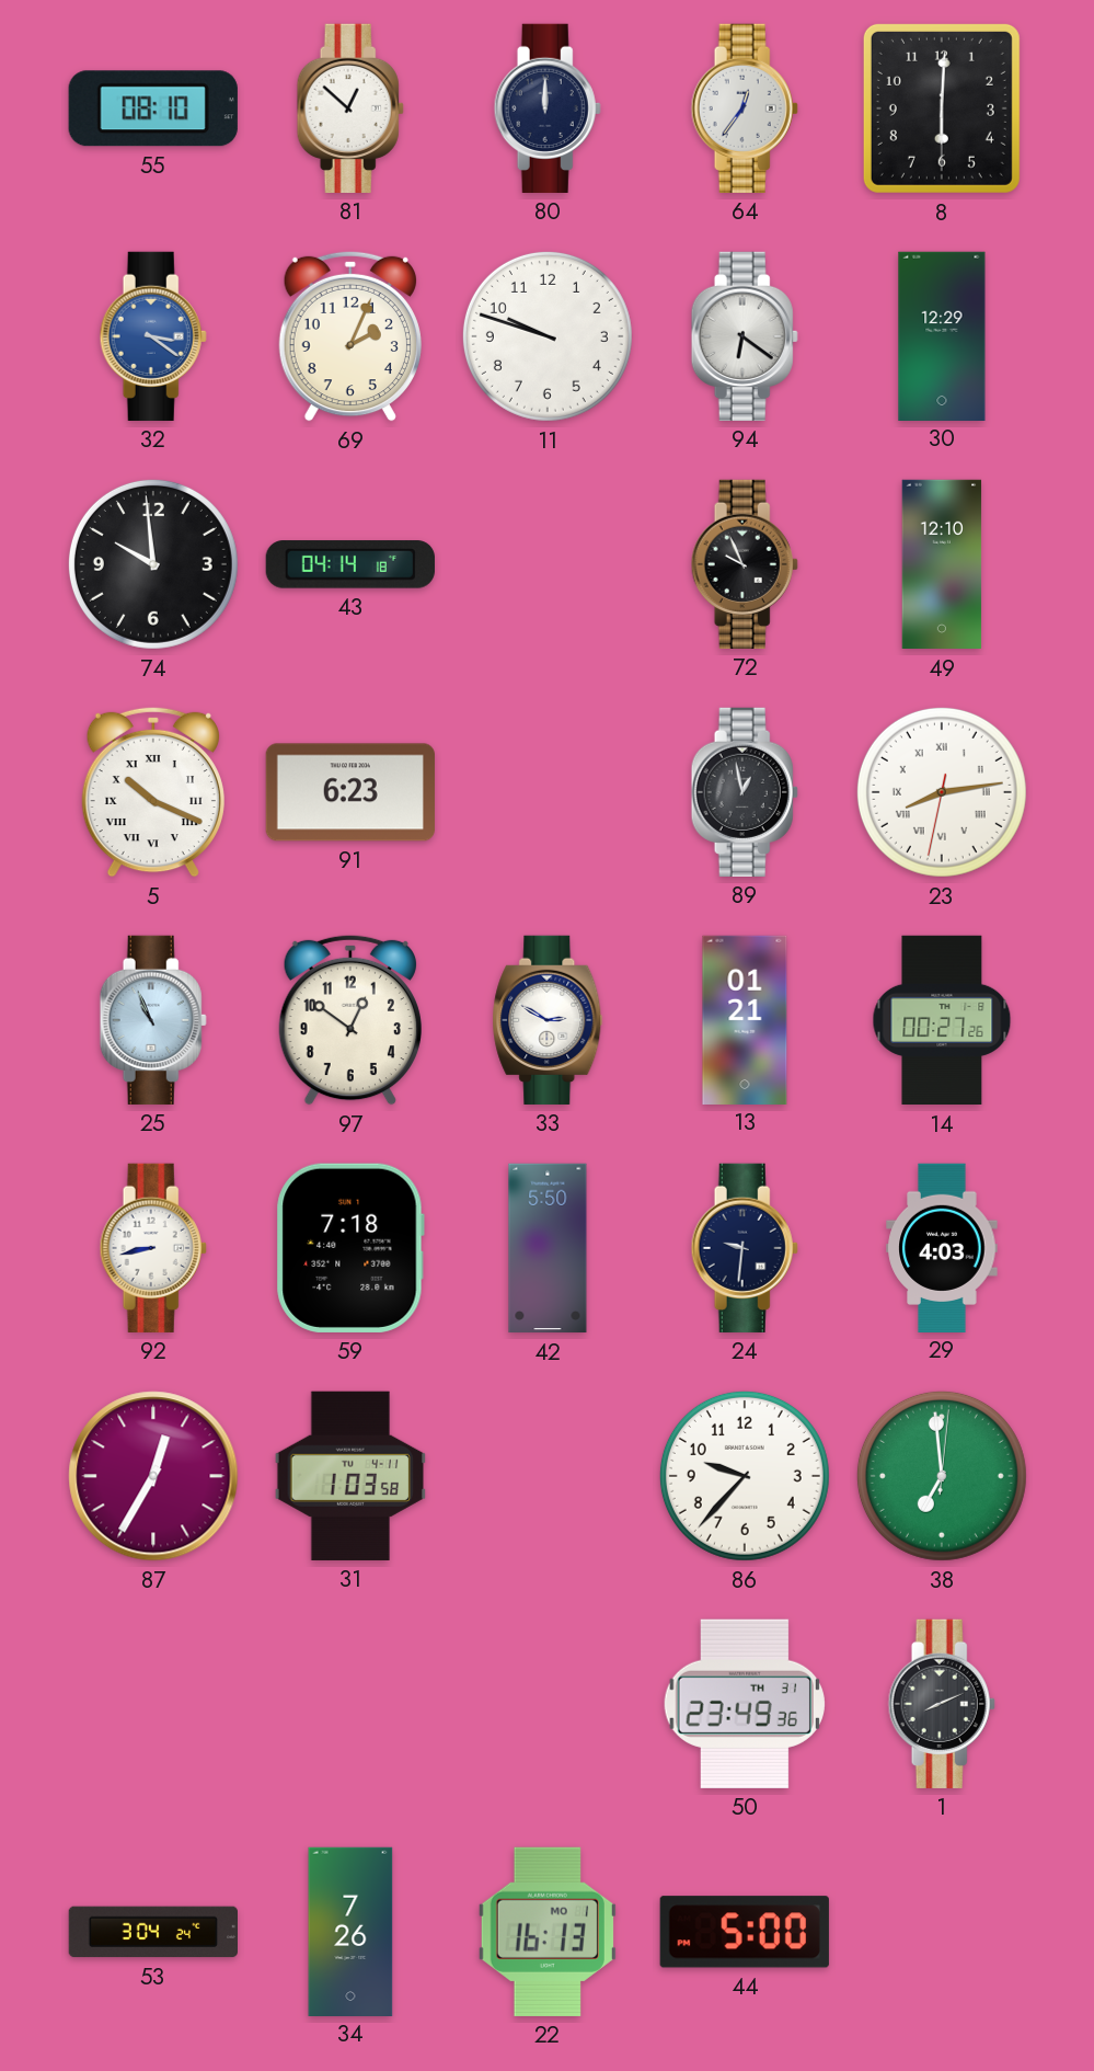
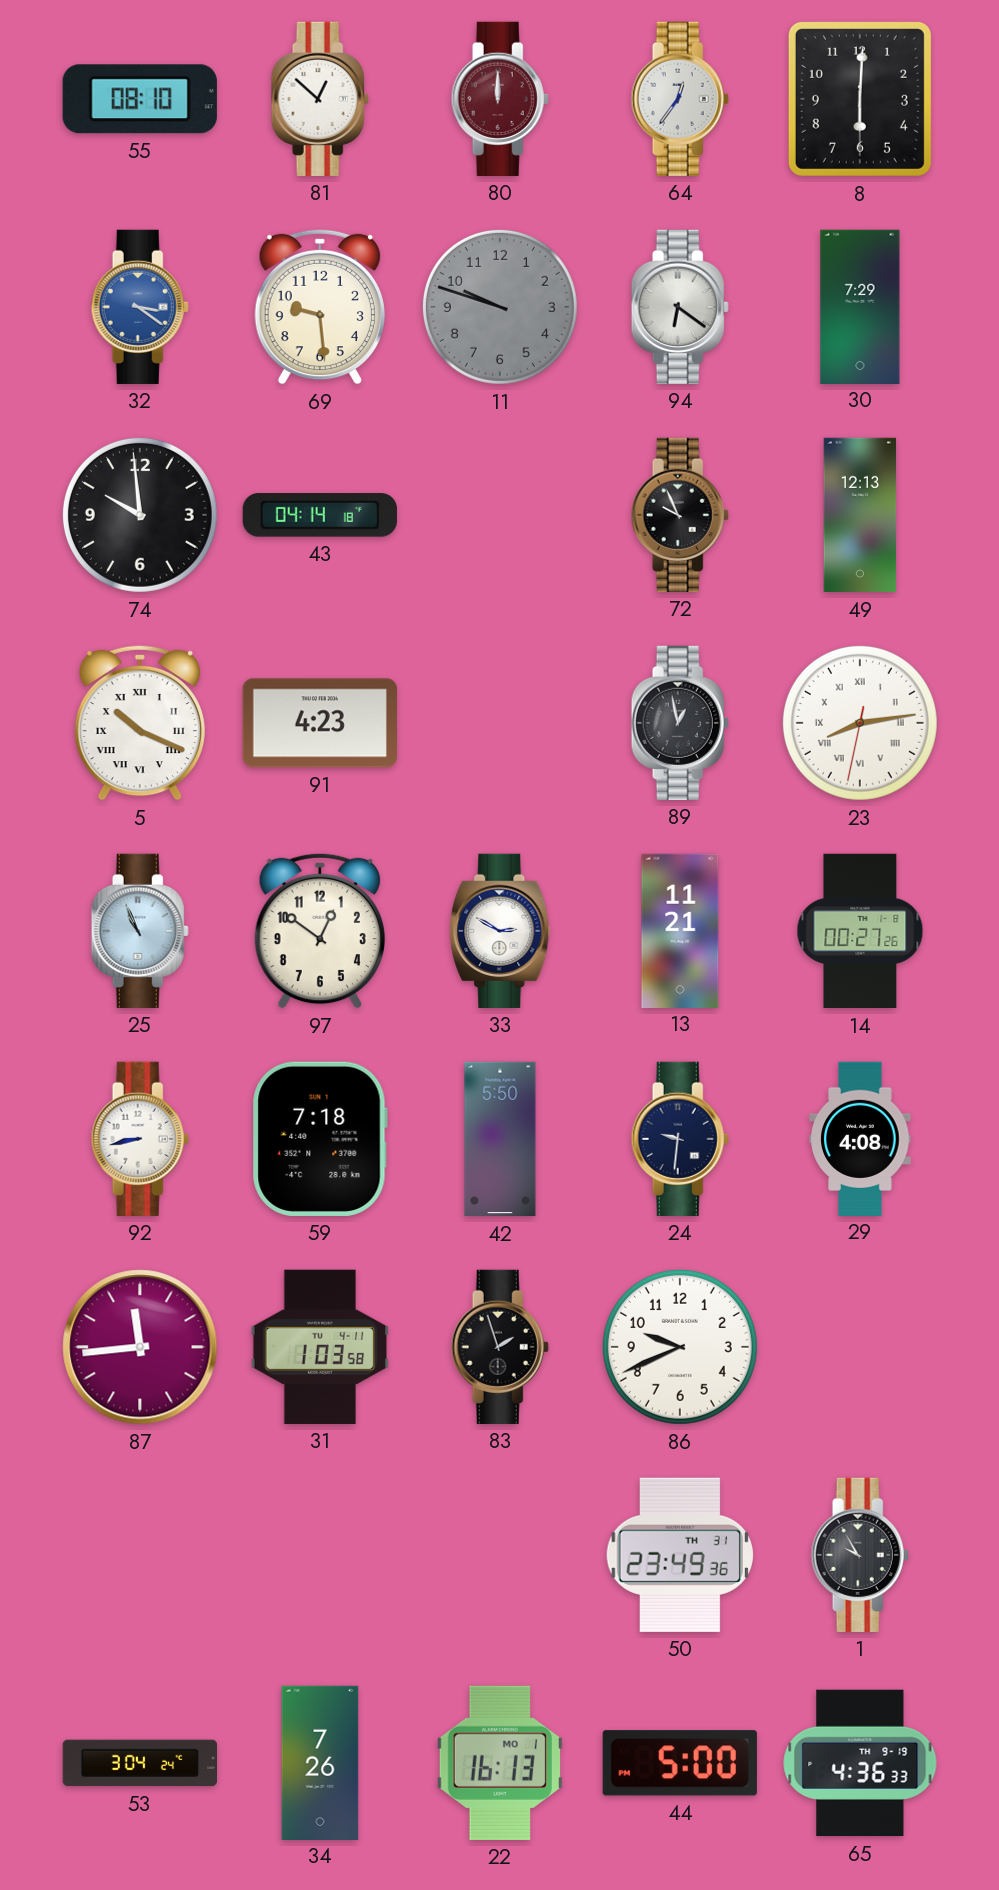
80 dial: navy -> burgundy (500, 99)
69: 2:04 -> 9:29 (320, 307)
11 dial: white -> grey (500, 307)
30: 12:29 -> 7:29 (860, 306)
49: 12:10 -> 12:13 (860, 515)
91: 6:23 -> 4:23 (320, 723)
13: 01:21 -> 11:21 (680, 930)
29: 4:03 -> 4:08 (860, 1138)
87: 12:35 -> 11:44 (140, 1347)
83: none -> 1:57 (500, 1347)
86: 9:37 -> 9:41 (680, 1347)
38: 6:59 -> none (942, 1476)
1: 8:11 -> 9:55 (860, 1555)
65: none -> 4:36 (860, 1763)
